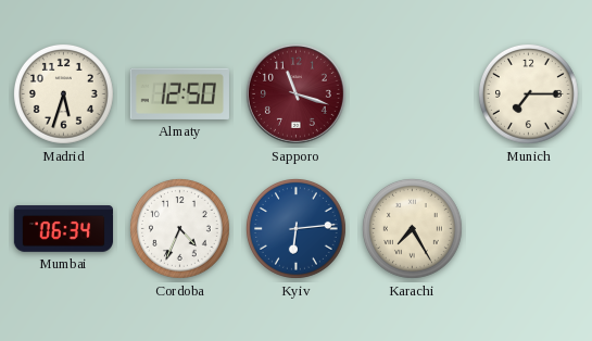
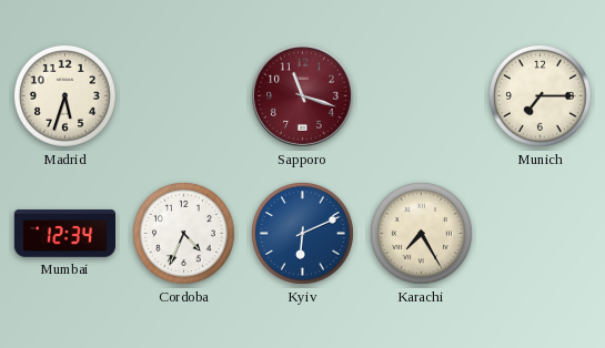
Almaty: 12:50 -> none (179, 93)
Mumbai: 06:34 -> 12:34 (64, 234)
Kyiv: 6:14 -> 6:11 (302, 233)
